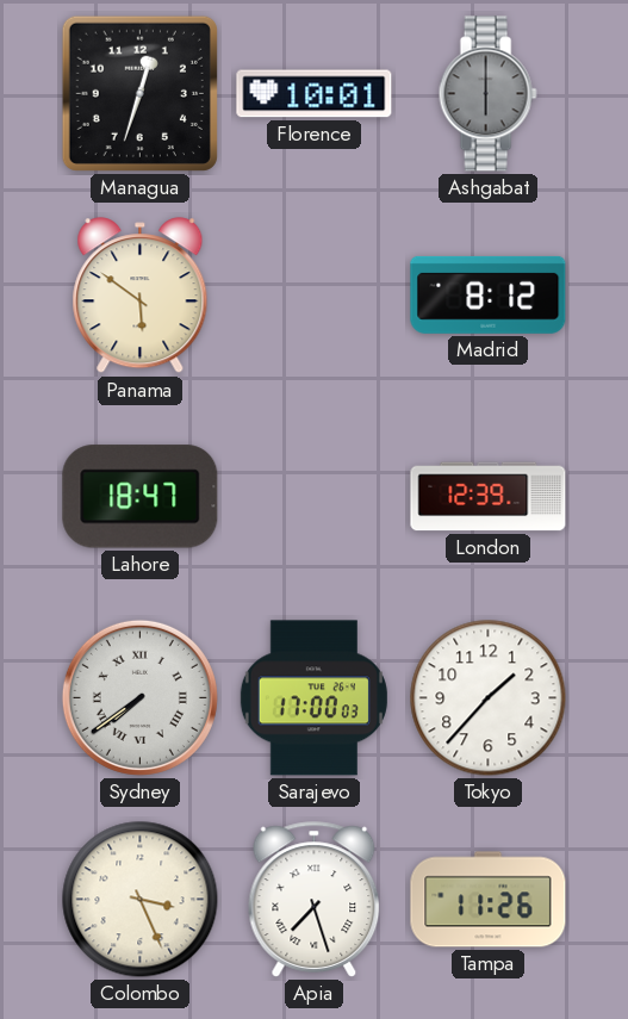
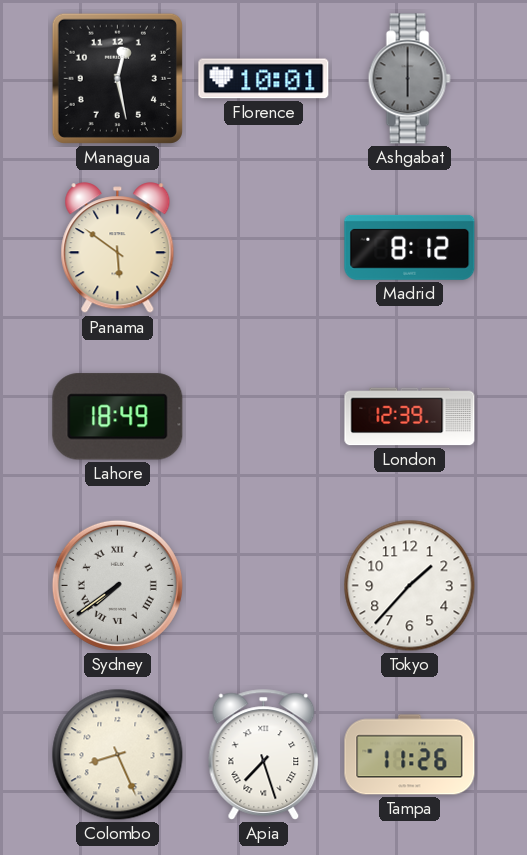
Managua: 12:33 -> 12:28 (117, 78)
Lahore: 18:47 -> 18:49 (118, 417)
Sarajevo: 17:00 -> none (313, 698)
Colombo: 3:26 -> 8:26 (118, 755)
